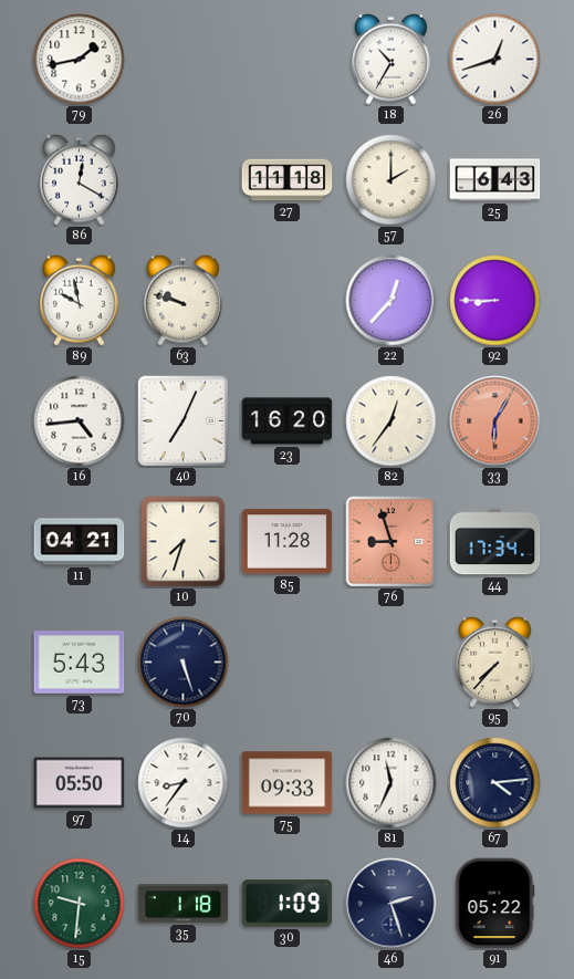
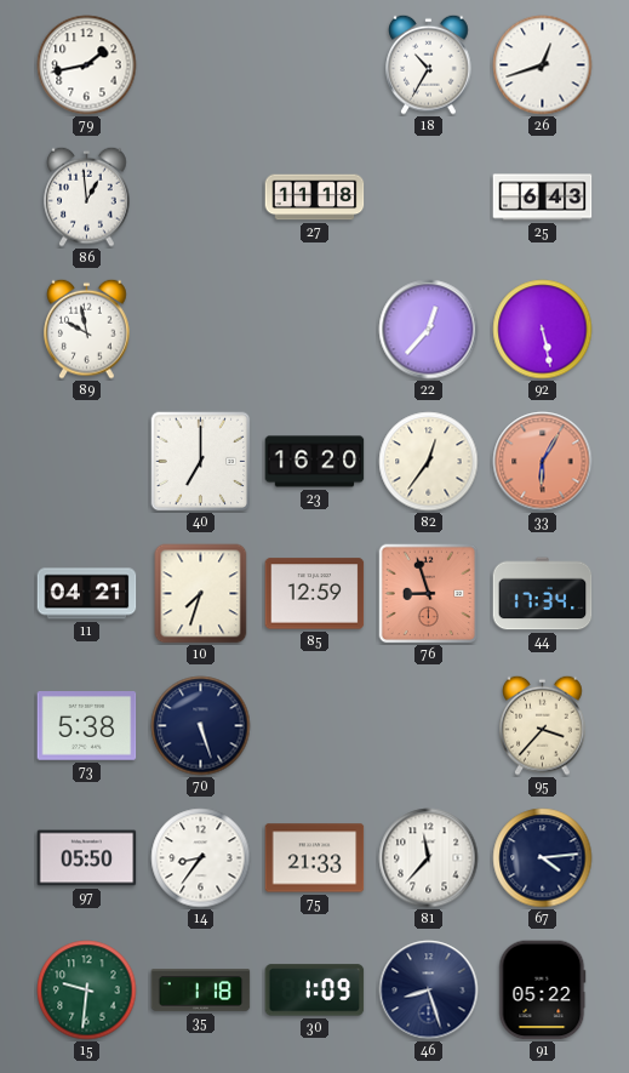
86: 12:20 -> 12:59 (87, 196)
57: 2:00 -> none (392, 180)
63: 9:48 -> none (184, 300)
92: 8:45 -> 5:28 (543, 330)
16: 4:44 -> none (80, 421)
40: 7:04 -> 7:00 (200, 461)
85: 11:28 -> 12:59 (315, 594)
73: 5:43 -> 5:38 (87, 726)
95: 7:37 -> 3:37 (543, 725)
75: 09:33 -> 21:33 (315, 858)
81: 11:34 -> 11:37 (429, 858)
46: 2:27 -> 8:27 (429, 991)
